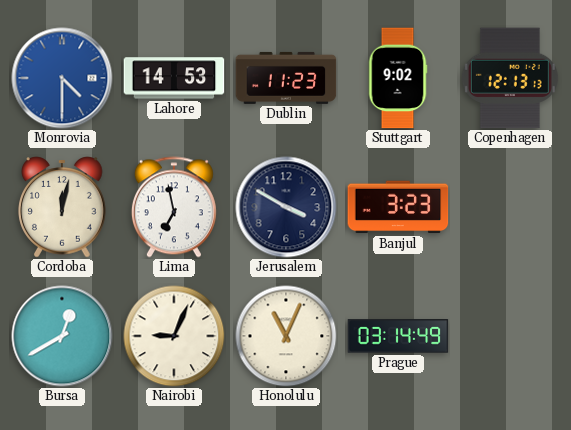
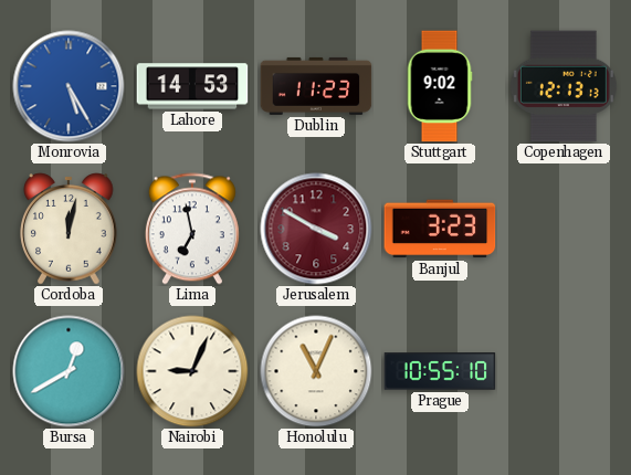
Monrovia: 4:30 -> 5:25 (69, 86)
Jerusalem dial: navy -> burgundy (316, 229)
Prague: 03:14 -> 10:55 (440, 371)
